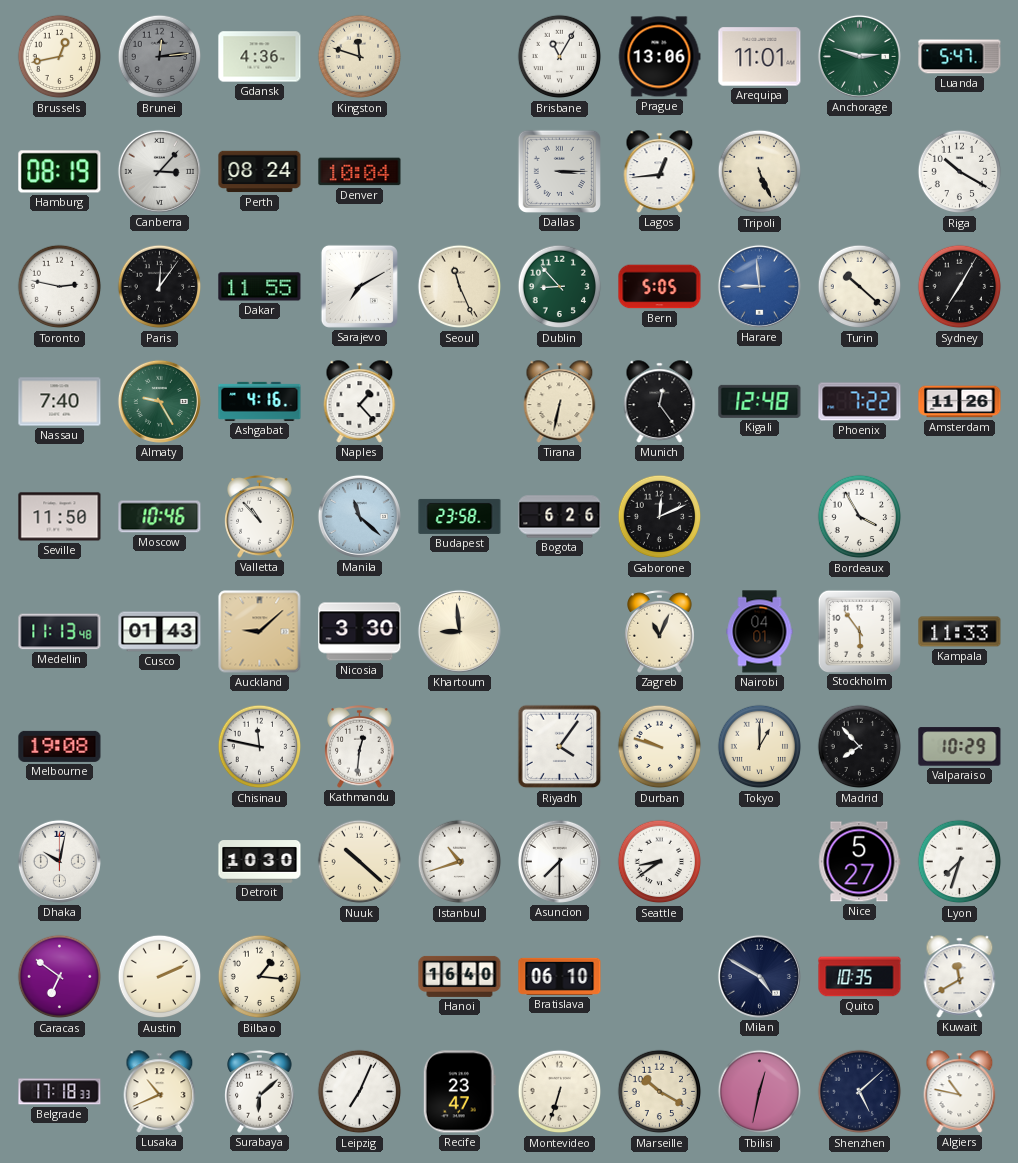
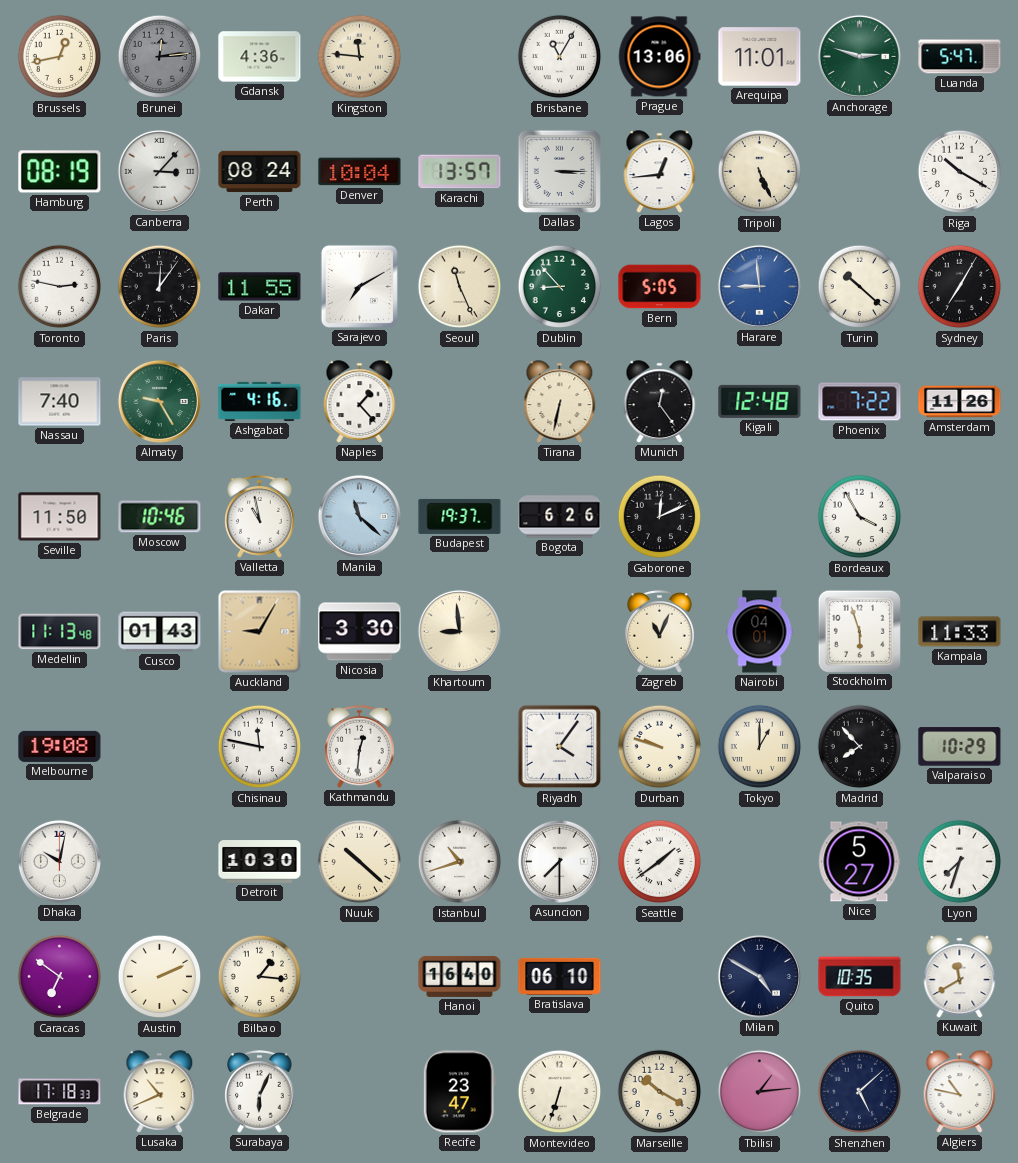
Kingston: 11:48 -> 11:46 (360, 57)
Karachi: none -> 13:57 (460, 172)
Valletta: 10:53 -> 10:58 (260, 517)
Budapest: 23:58 -> 19:37 (460, 516)
Auckland: 9:08 -> 9:05 (260, 632)
Stockholm: 5:54 -> 5:57 (859, 631)
Seattle: 8:39 -> 1:39 (660, 862)
Surabaya: 6:08 -> 6:04 (260, 1092)
Leipzig: 7:04 -> none (360, 1092)
Tbilisi: 12:32 -> 1:14 (760, 1092)
